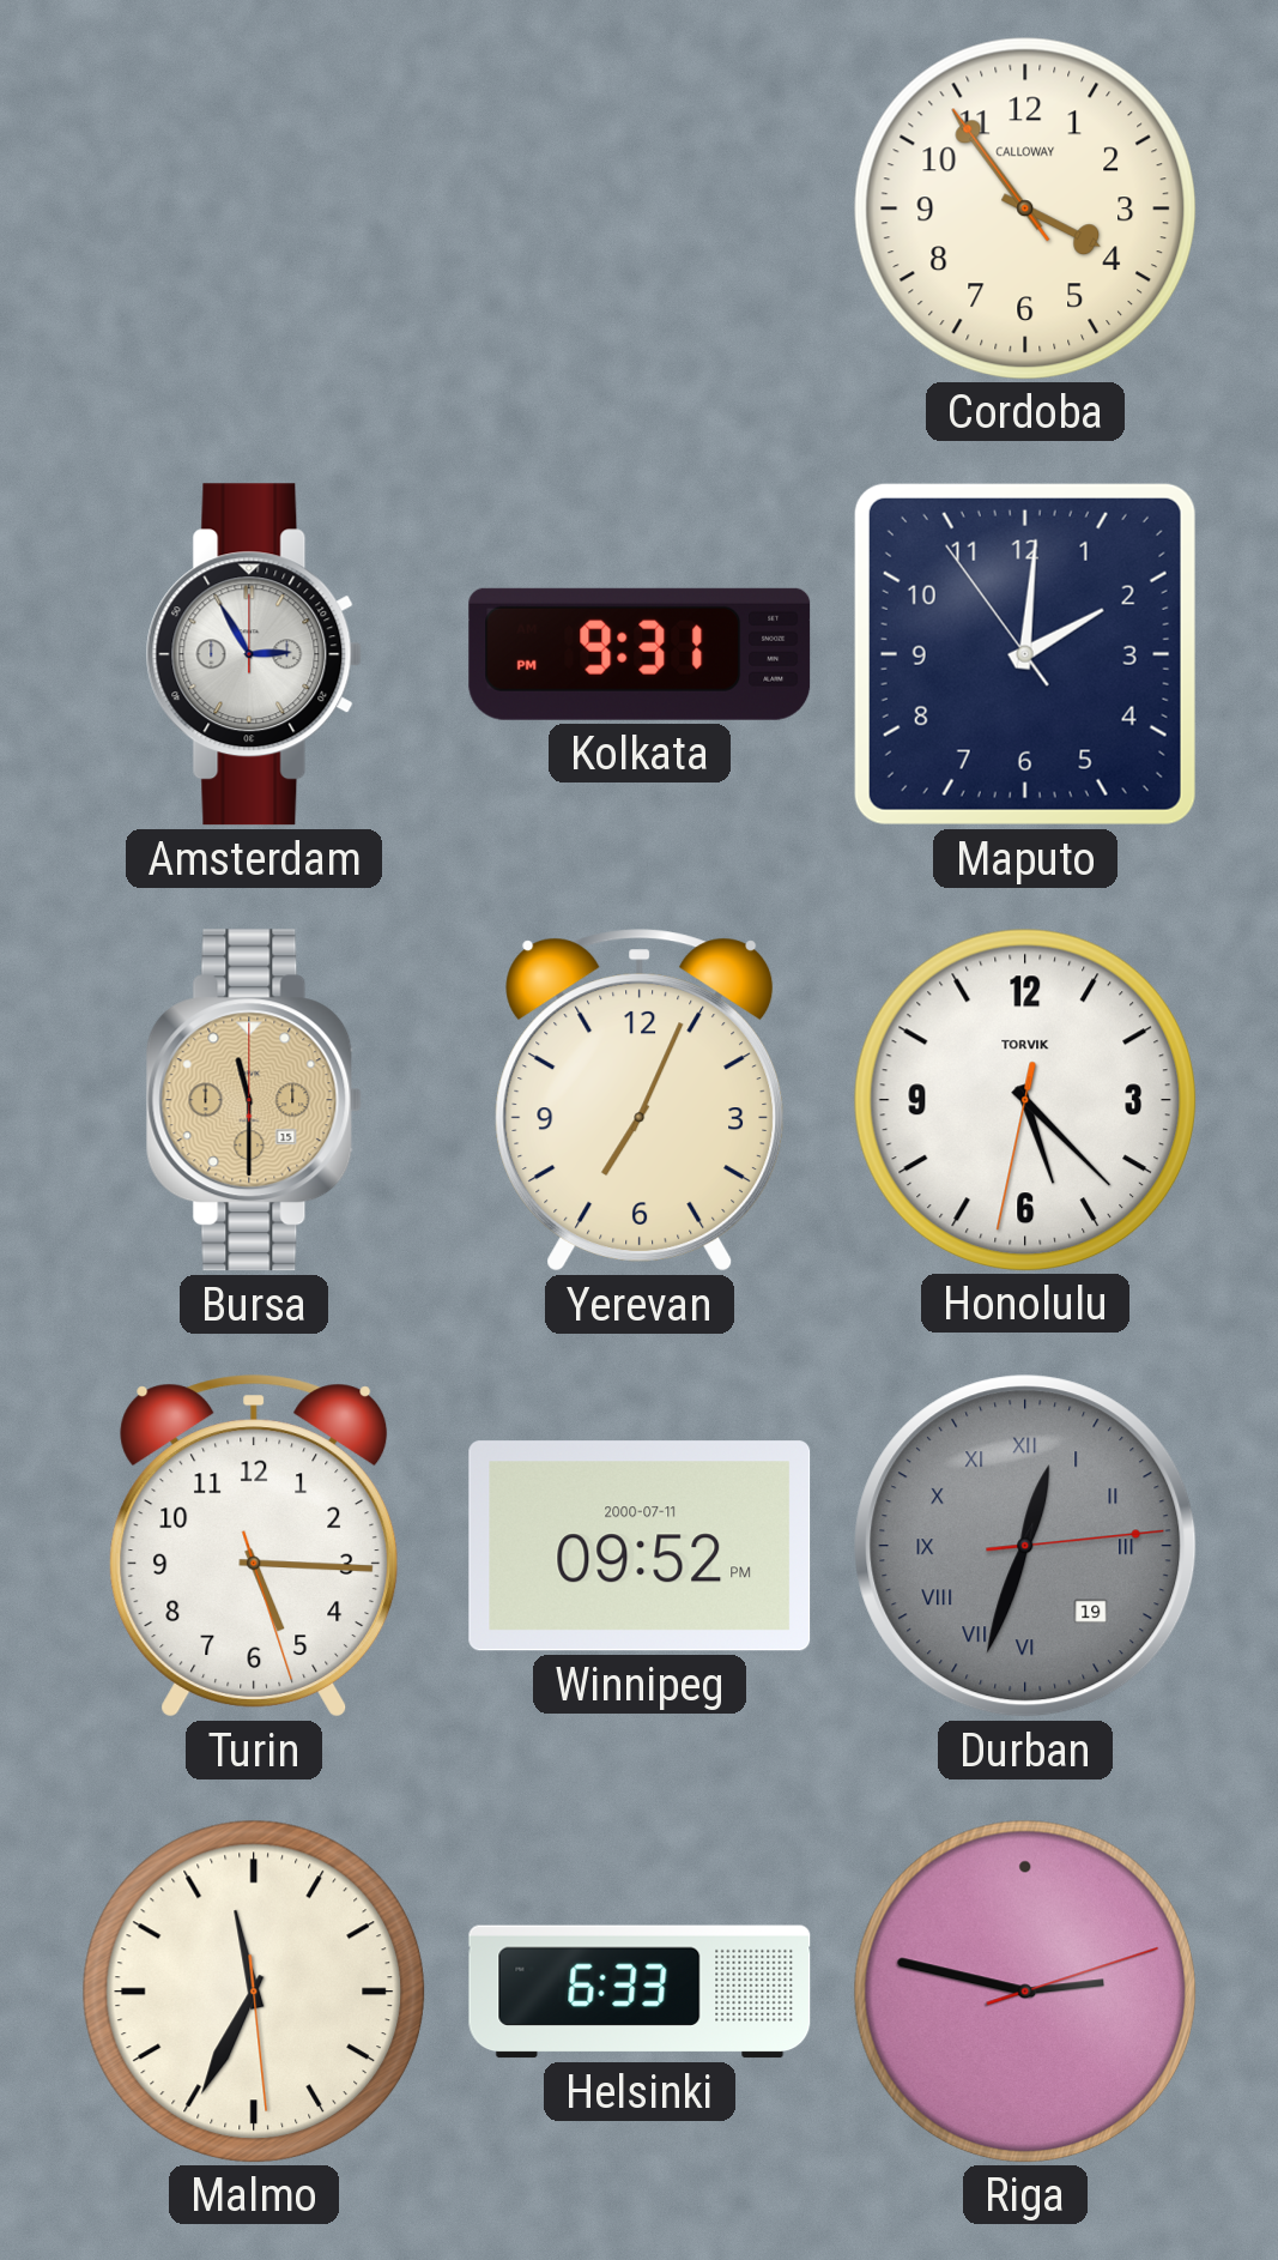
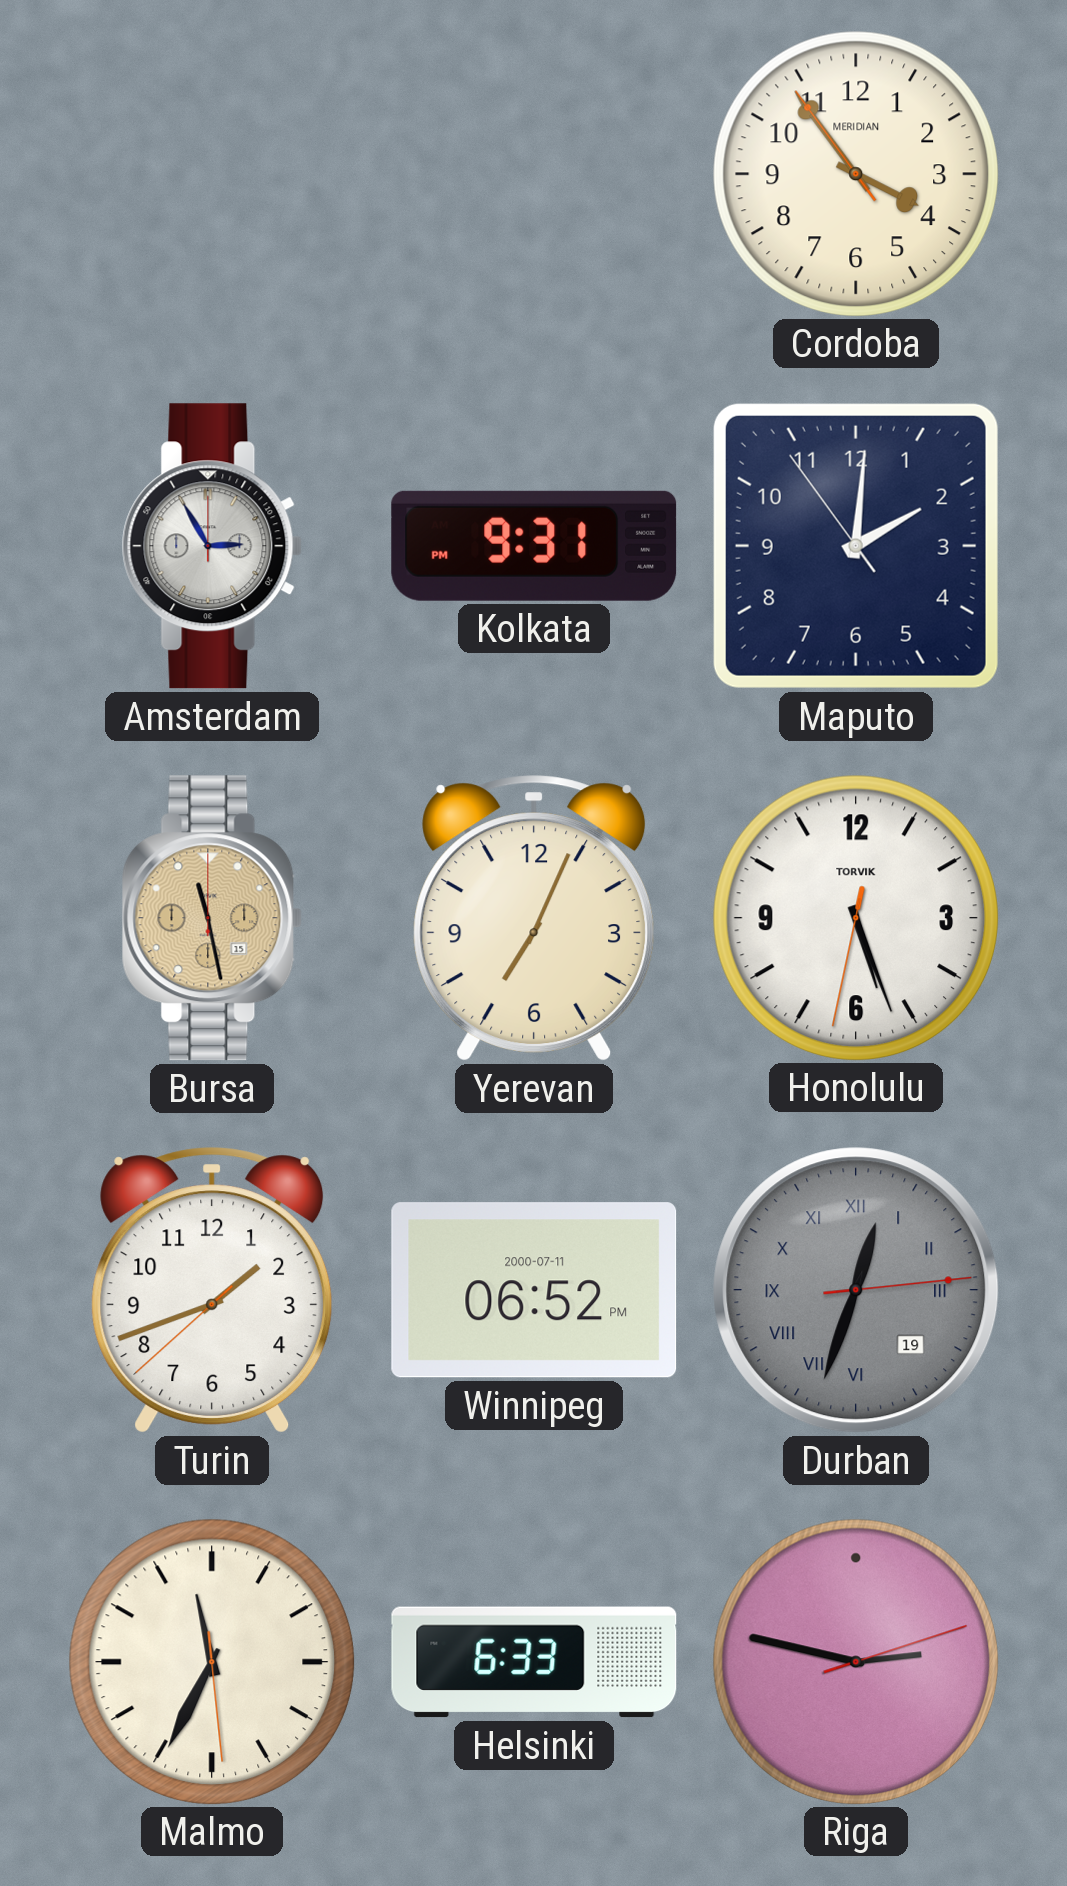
Cordoba brand: CALLOWAY -> MERIDIAN (855, 173)
Bursa: 11:30 -> 11:28 (212, 918)
Honolulu: 5:22 -> 5:26 (855, 917)
Turin: 5:15 -> 1:41 (212, 1290)
Winnipeg: 09:52 -> 06:52 (534, 1290)
